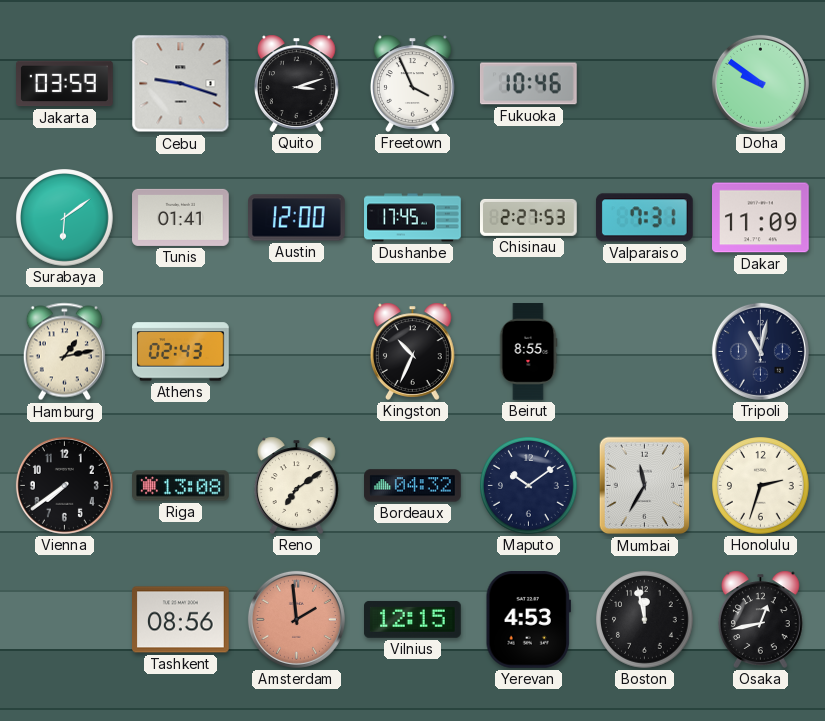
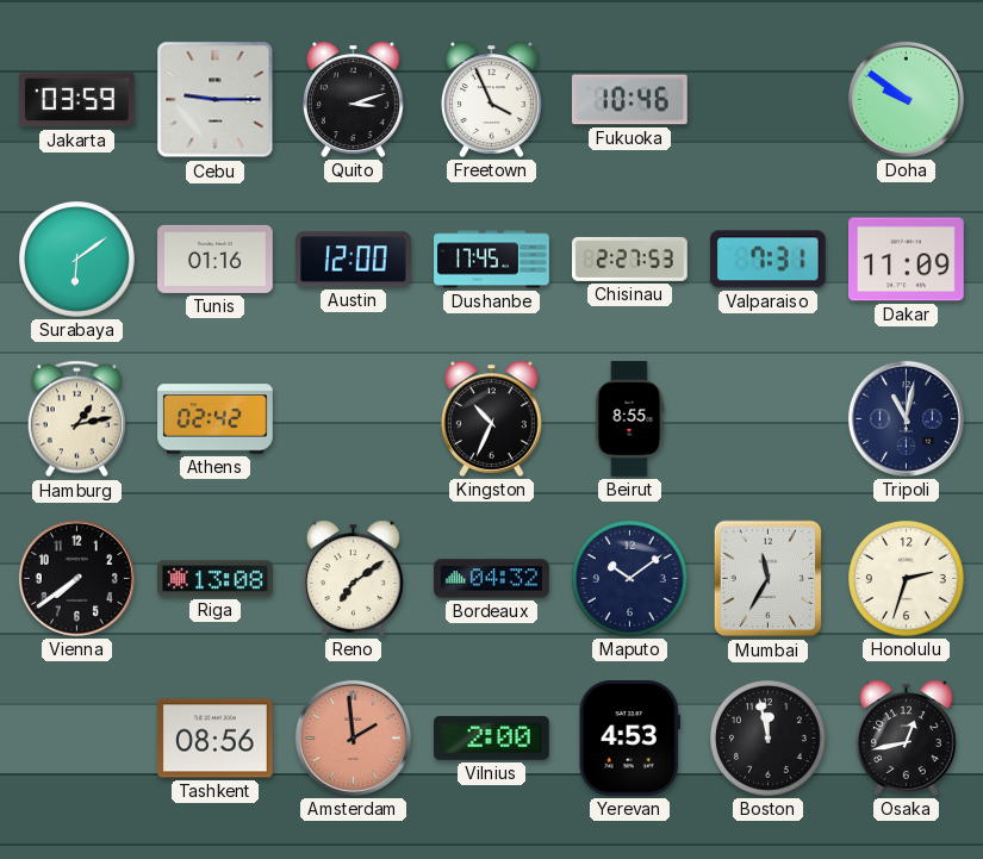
Cebu: 9:18 -> 9:15 (216, 100)
Tunis: 01:41 -> 01:16 (216, 259)
Athens: 02:43 -> 02:42 (216, 419)
Vilnius: 12:15 -> 2:00 (492, 737)
